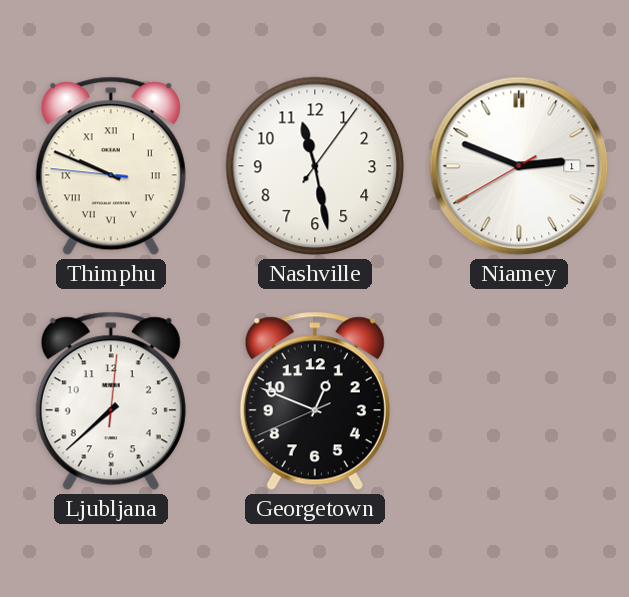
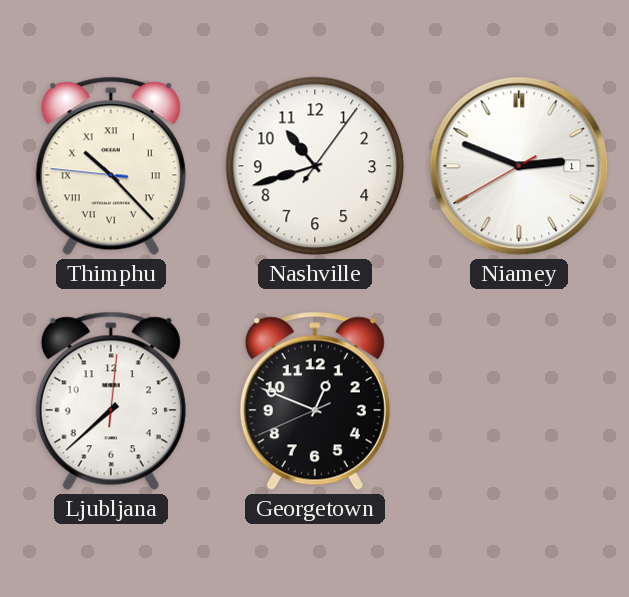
Thimphu: 9:48 -> 10:22 (111, 166)
Nashville: 11:28 -> 10:42 (315, 166)
